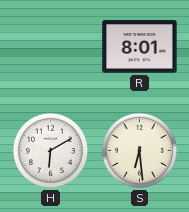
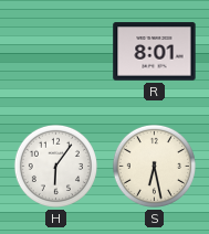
H: 6:10 -> 6:06 (55, 166)
S: 6:29 -> 6:28 (154, 166)
